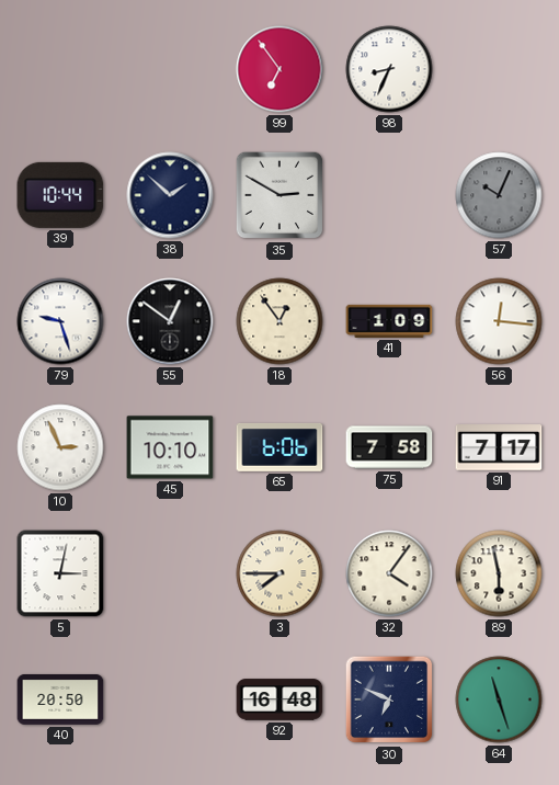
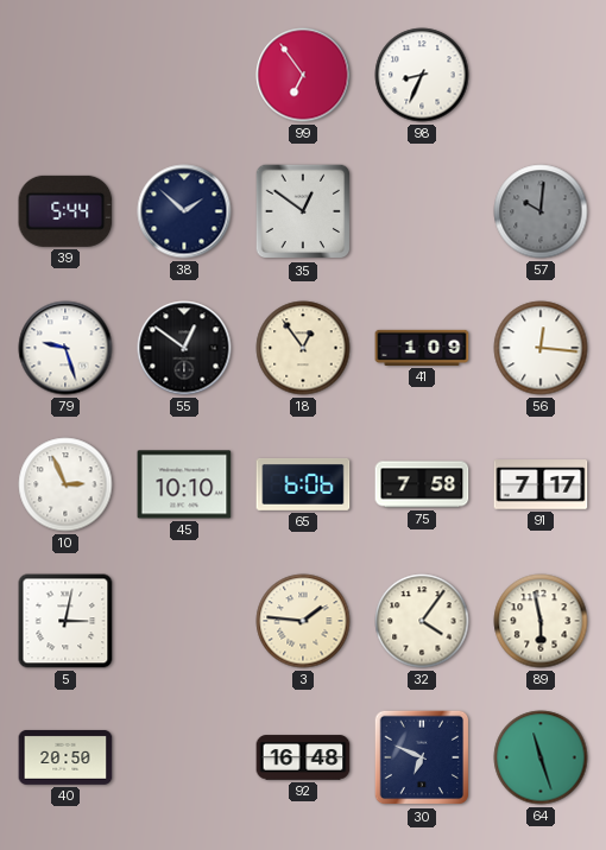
39: 10:44 -> 5:44 (65, 211)
35: 2:50 -> 12:51 (303, 211)
57: 10:04 -> 10:01 (541, 211)
3: 7:45 -> 1:46 (303, 621)
